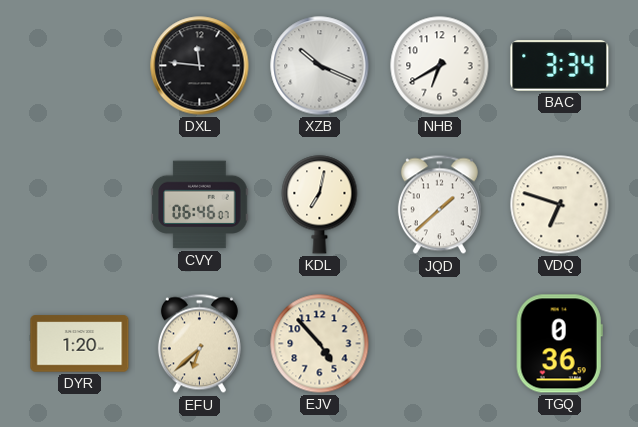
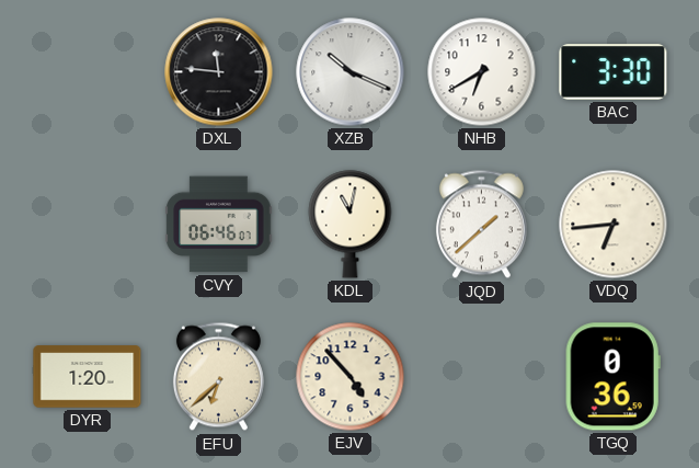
BAC: 3:34 -> 3:30 (614, 72)
KDL: 7:02 -> 11:02 (351, 225)
VDQ: 6:48 -> 6:44 (614, 225)
